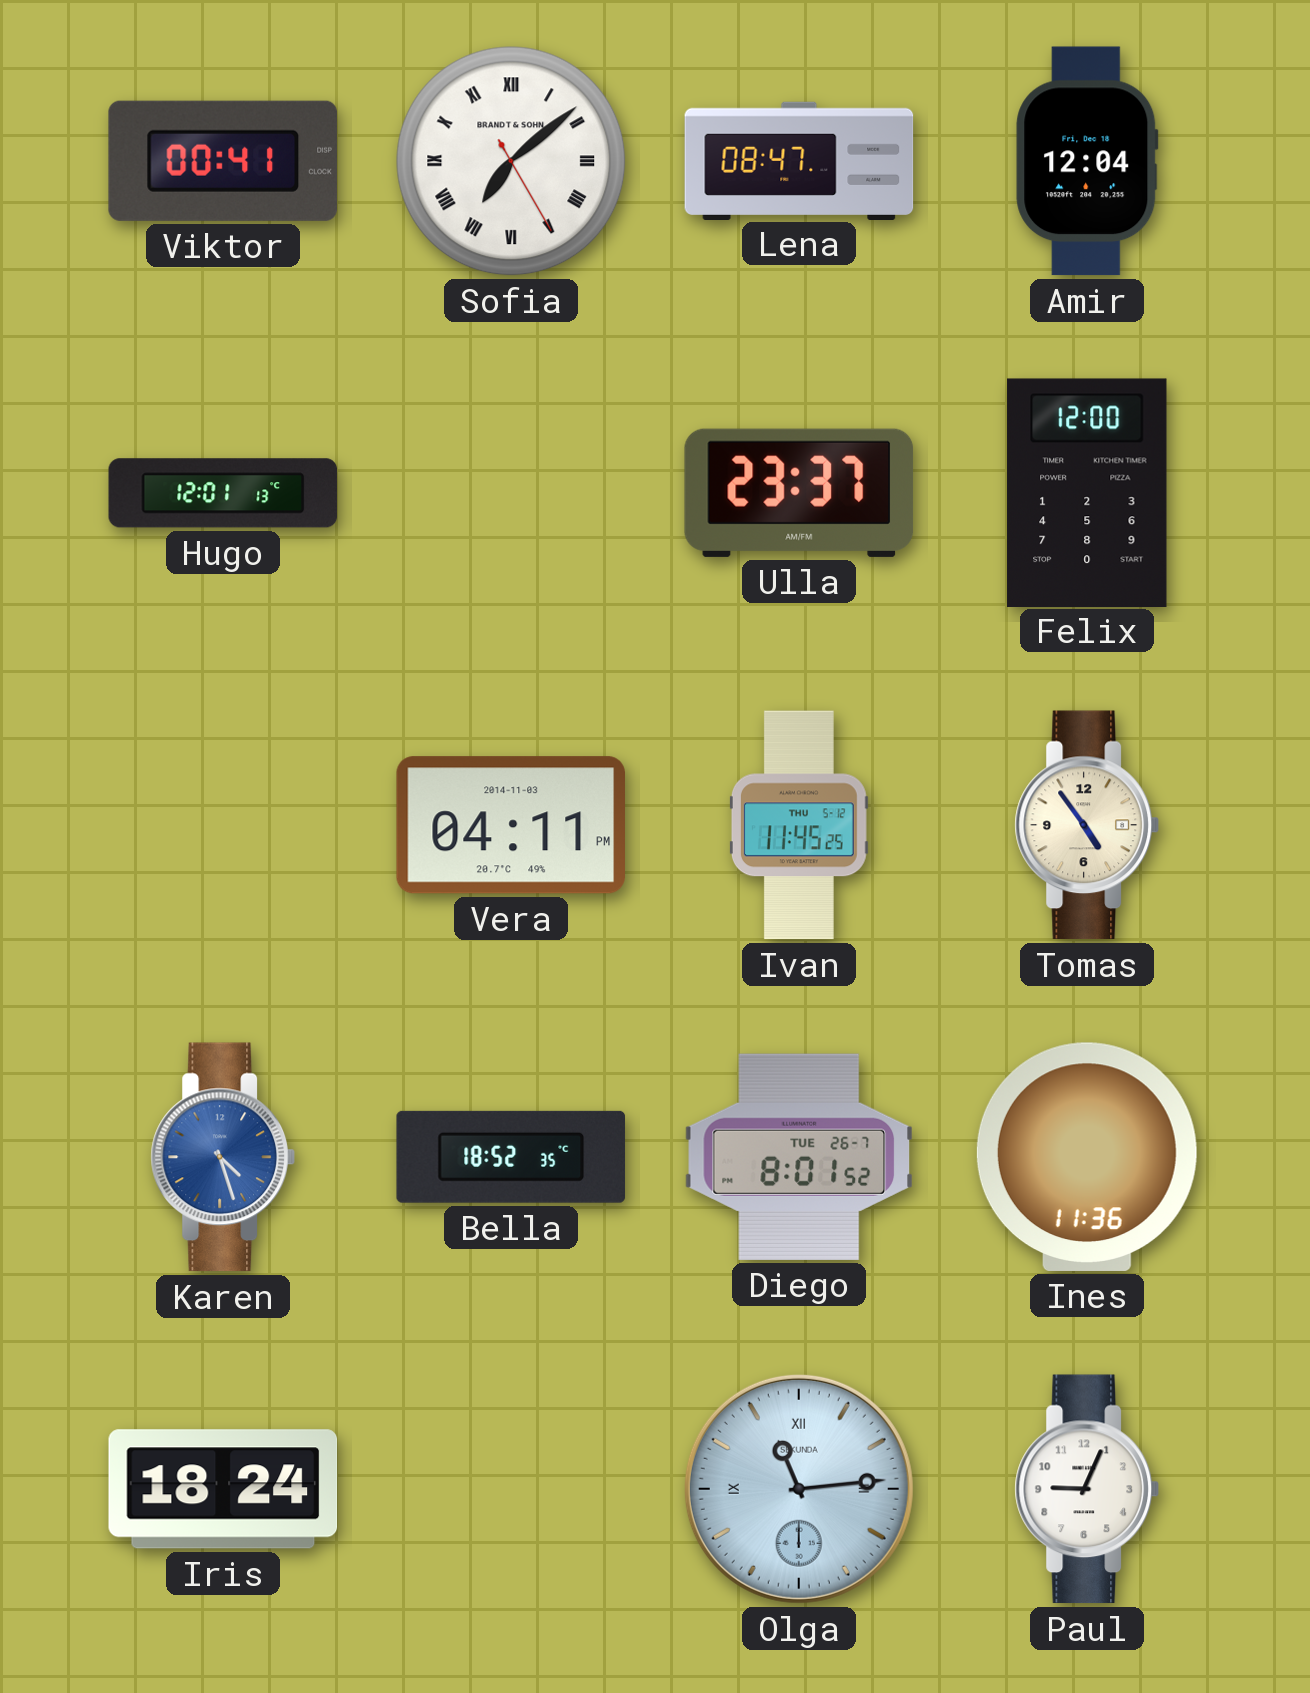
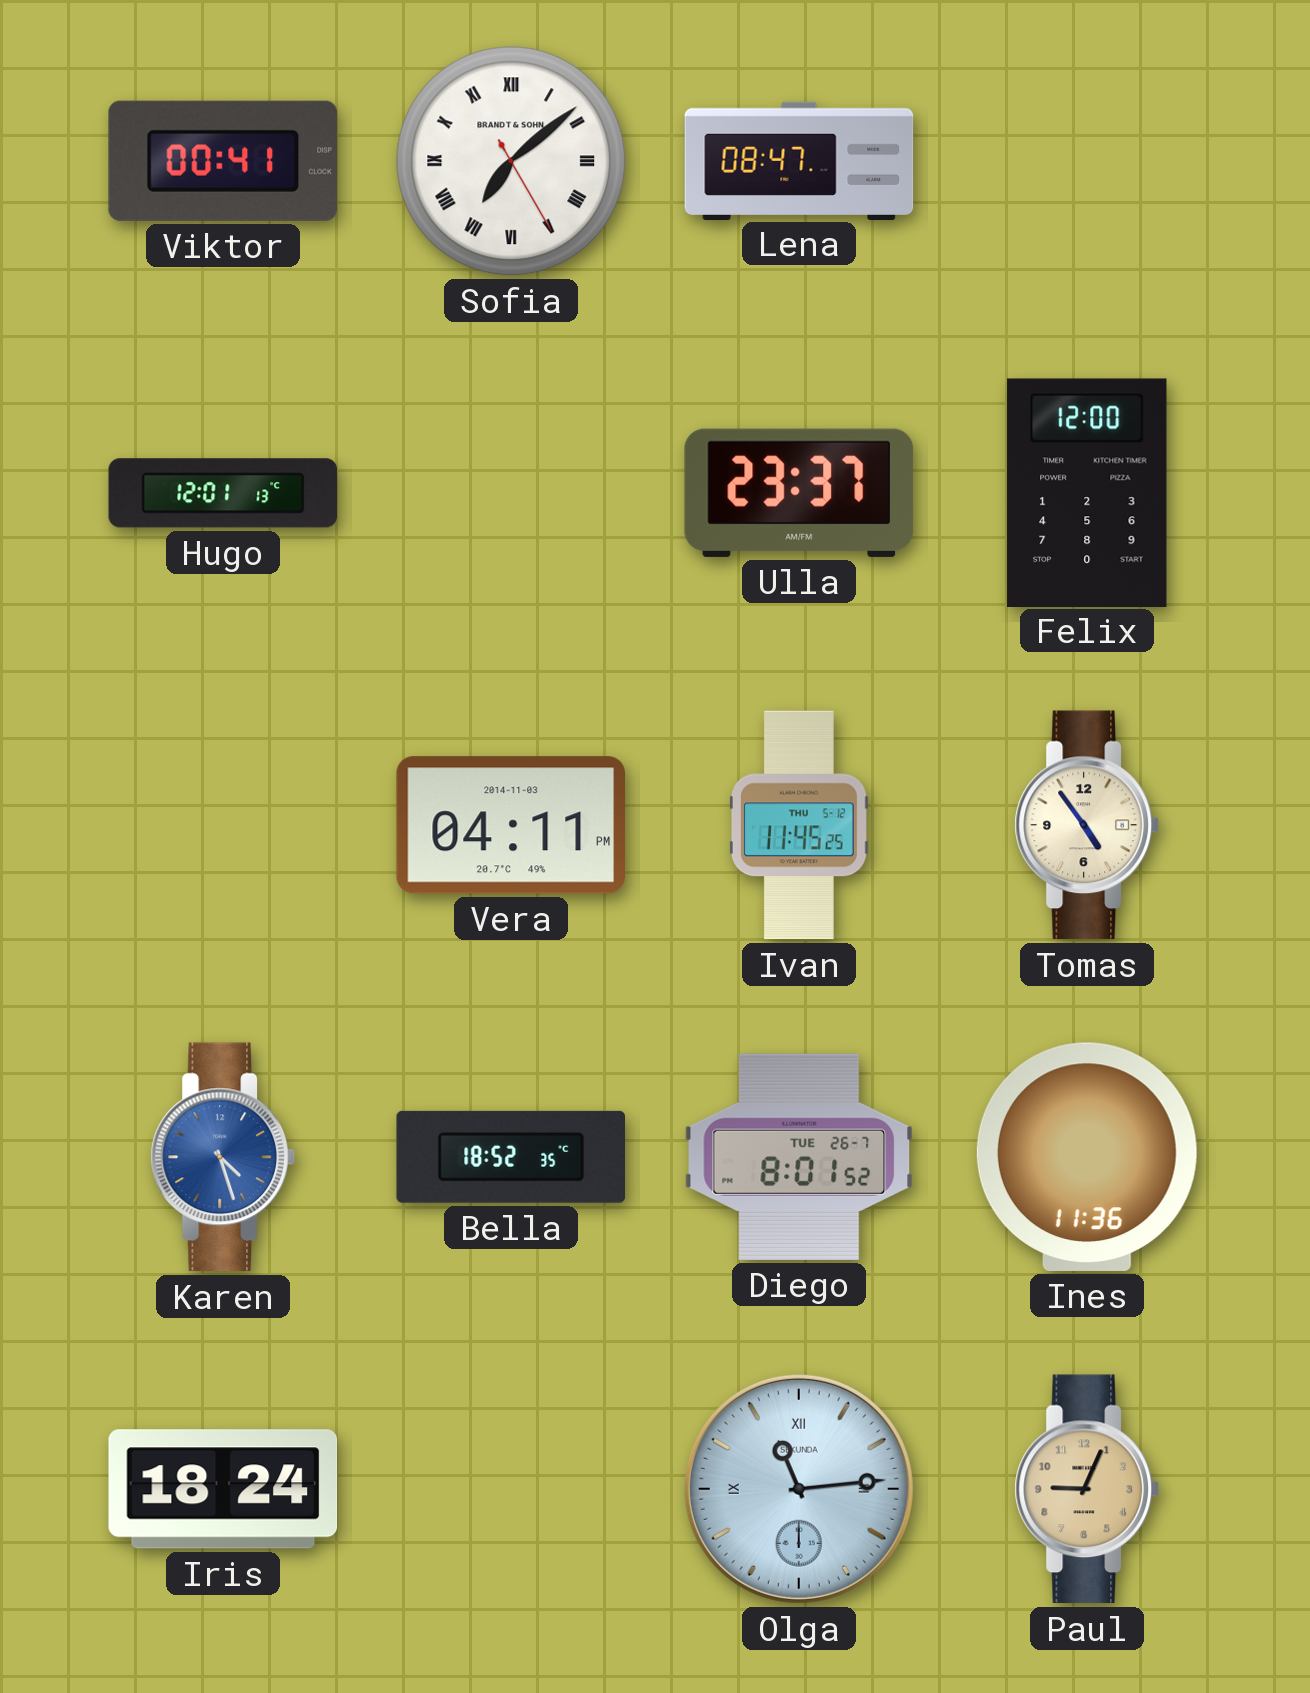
Amir: 12:04 -> none (1087, 161)
Paul dial: white -> champagne (1086, 1489)
